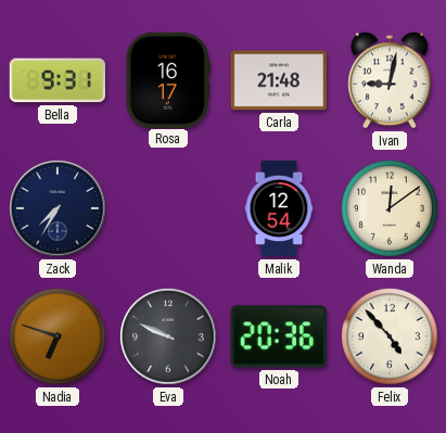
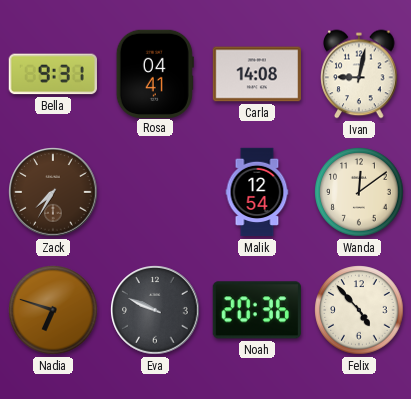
Rosa: 16:17 -> 04:41 (155, 73)
Carla: 21:48 -> 14:08 (257, 74)
Zack dial: navy -> brown (53, 192)
